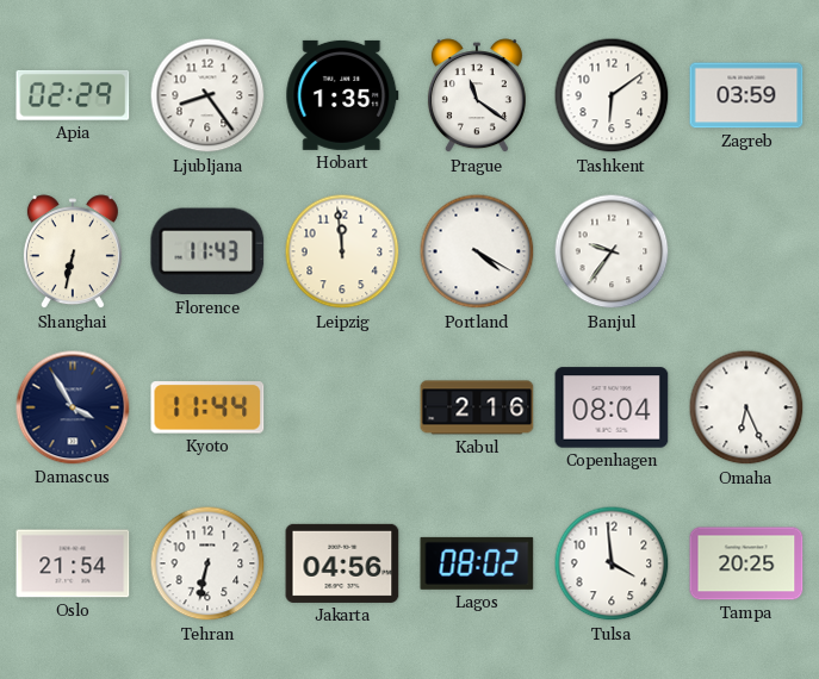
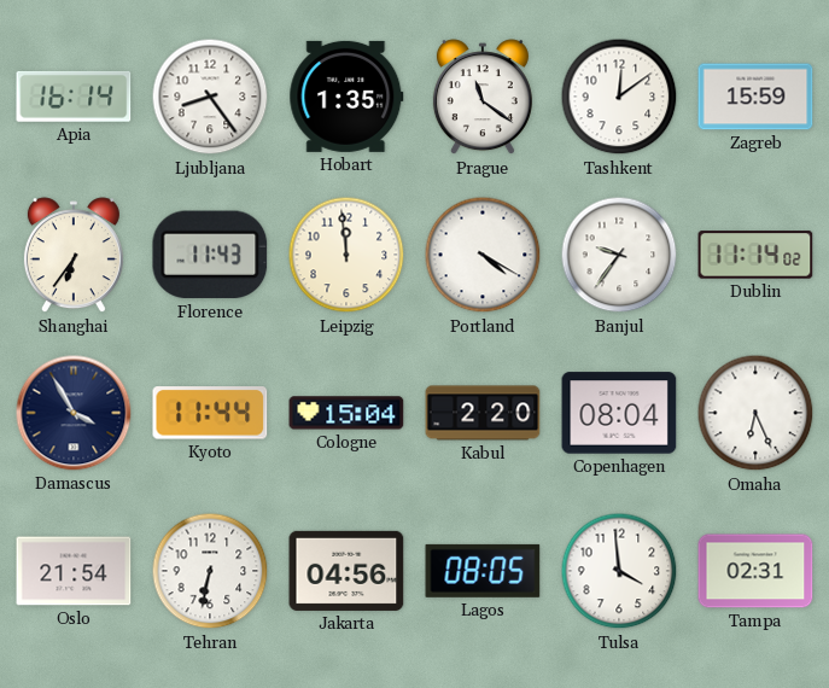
Apia: 02:29 -> 16:14 (74, 97)
Tashkent: 6:09 -> 12:09 (619, 97)
Zagreb: 03:59 -> 15:59 (755, 97)
Shanghai: 6:32 -> 6:36 (74, 256)
Dublin: none -> 11:14 (755, 255)
Cologne: none -> 15:04 (346, 413)
Kabul: 2:16 -> 2:20 (483, 413)
Lagos: 08:02 -> 08:05 (483, 571)
Tampa: 20:25 -> 02:31 (755, 571)
